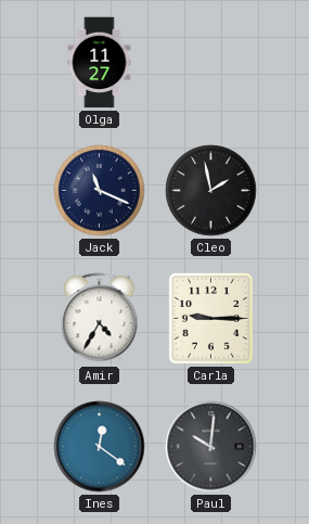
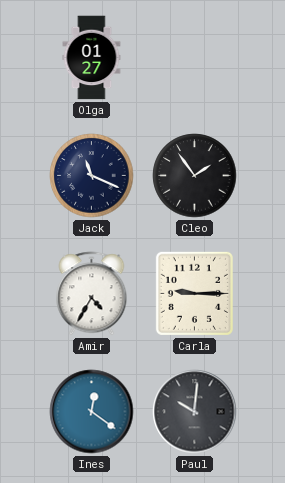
Olga: 11:27 -> 01:27 (92, 58)
Cleo: 1:58 -> 1:54 (195, 176)
